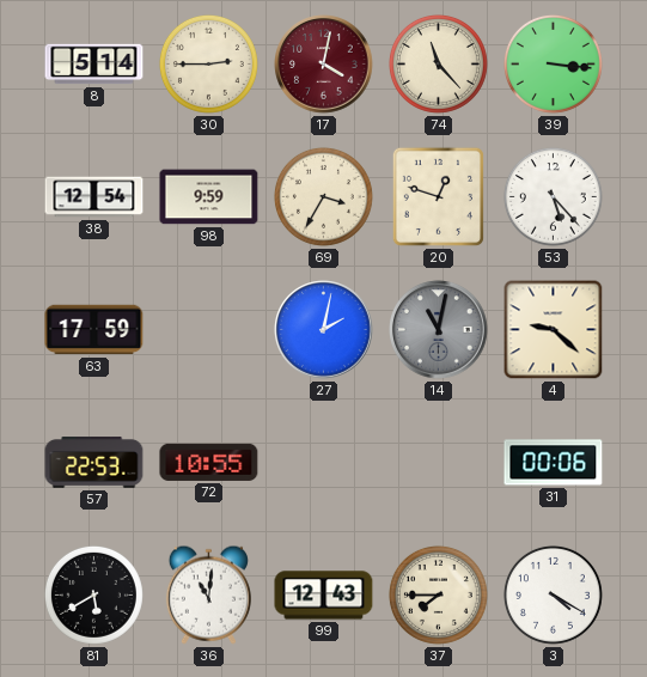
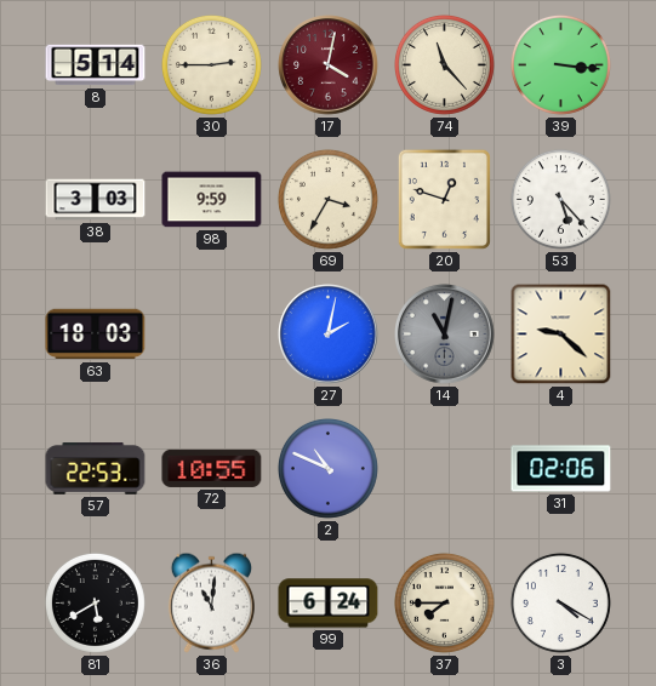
38: 12:54 -> 3:03 (96, 200)
63: 17:59 -> 18:03 (96, 335)
2: none -> 10:49 (327, 468)
31: 00:06 -> 02:06 (561, 469)
99: 12:43 -> 6:24 (329, 604)
